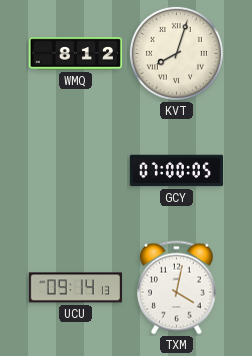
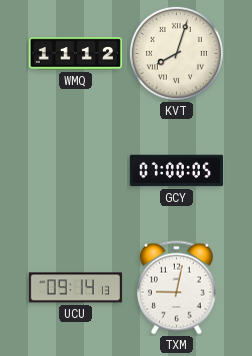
WMQ: 8:12 -> 11:12 (76, 54)
TXM: 4:02 -> 9:02 (177, 288)
